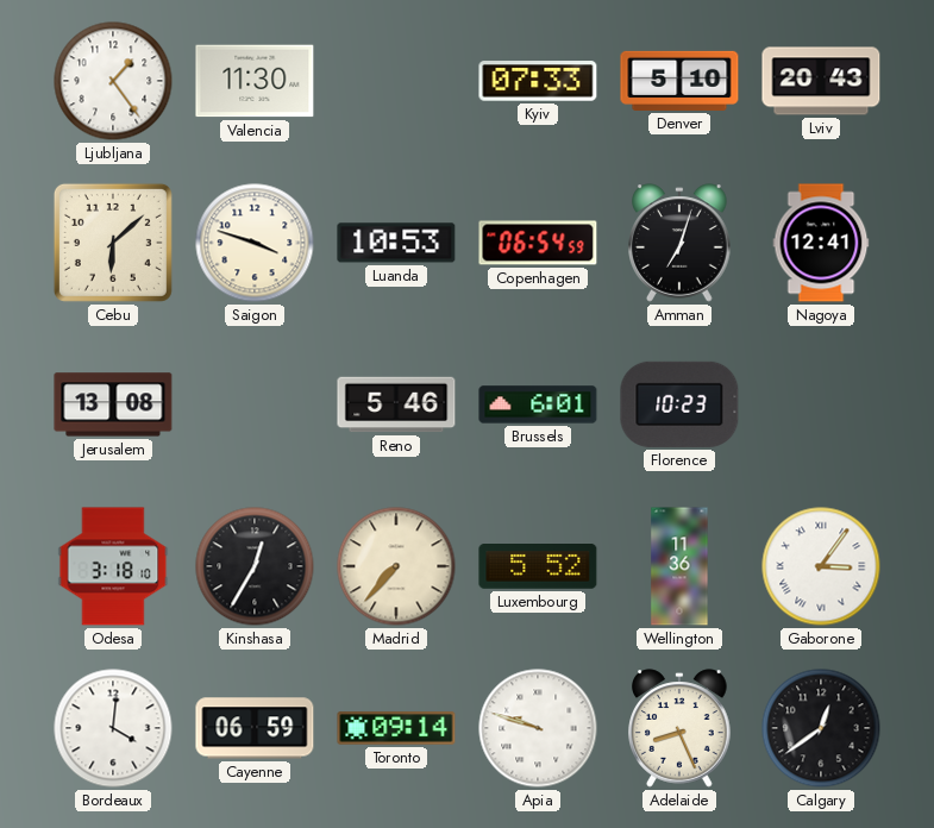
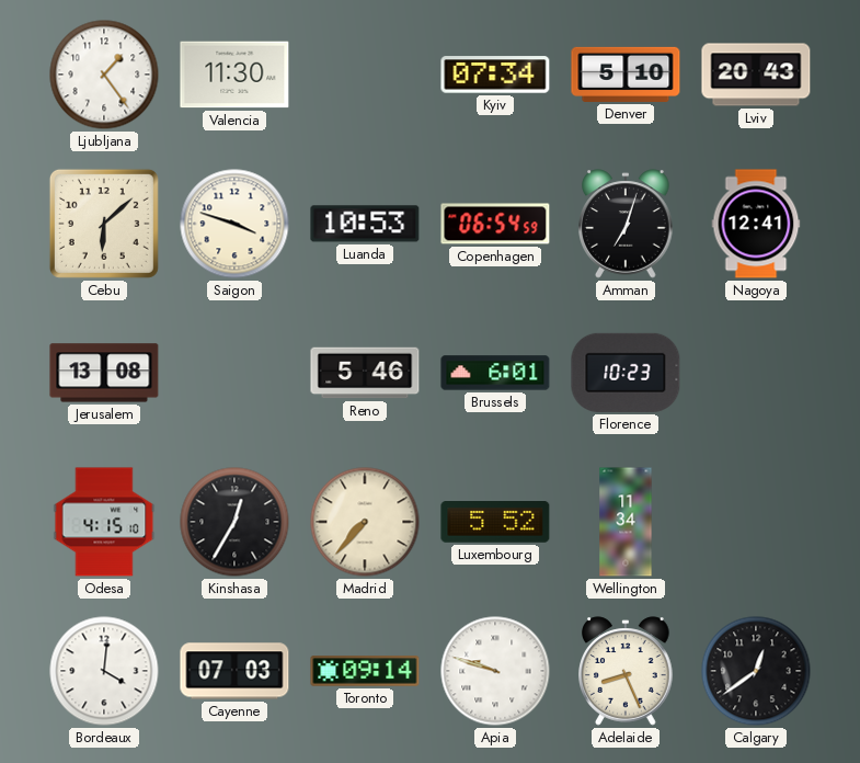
Kyiv: 07:33 -> 07:34 (495, 75)
Odesa: 3:18 -> 4:15 (104, 522)
Wellington: 11:36 -> 11:34 (626, 522)
Gaborone: 3:06 -> none (821, 566)
Cayenne: 06:59 -> 07:03 (234, 671)
